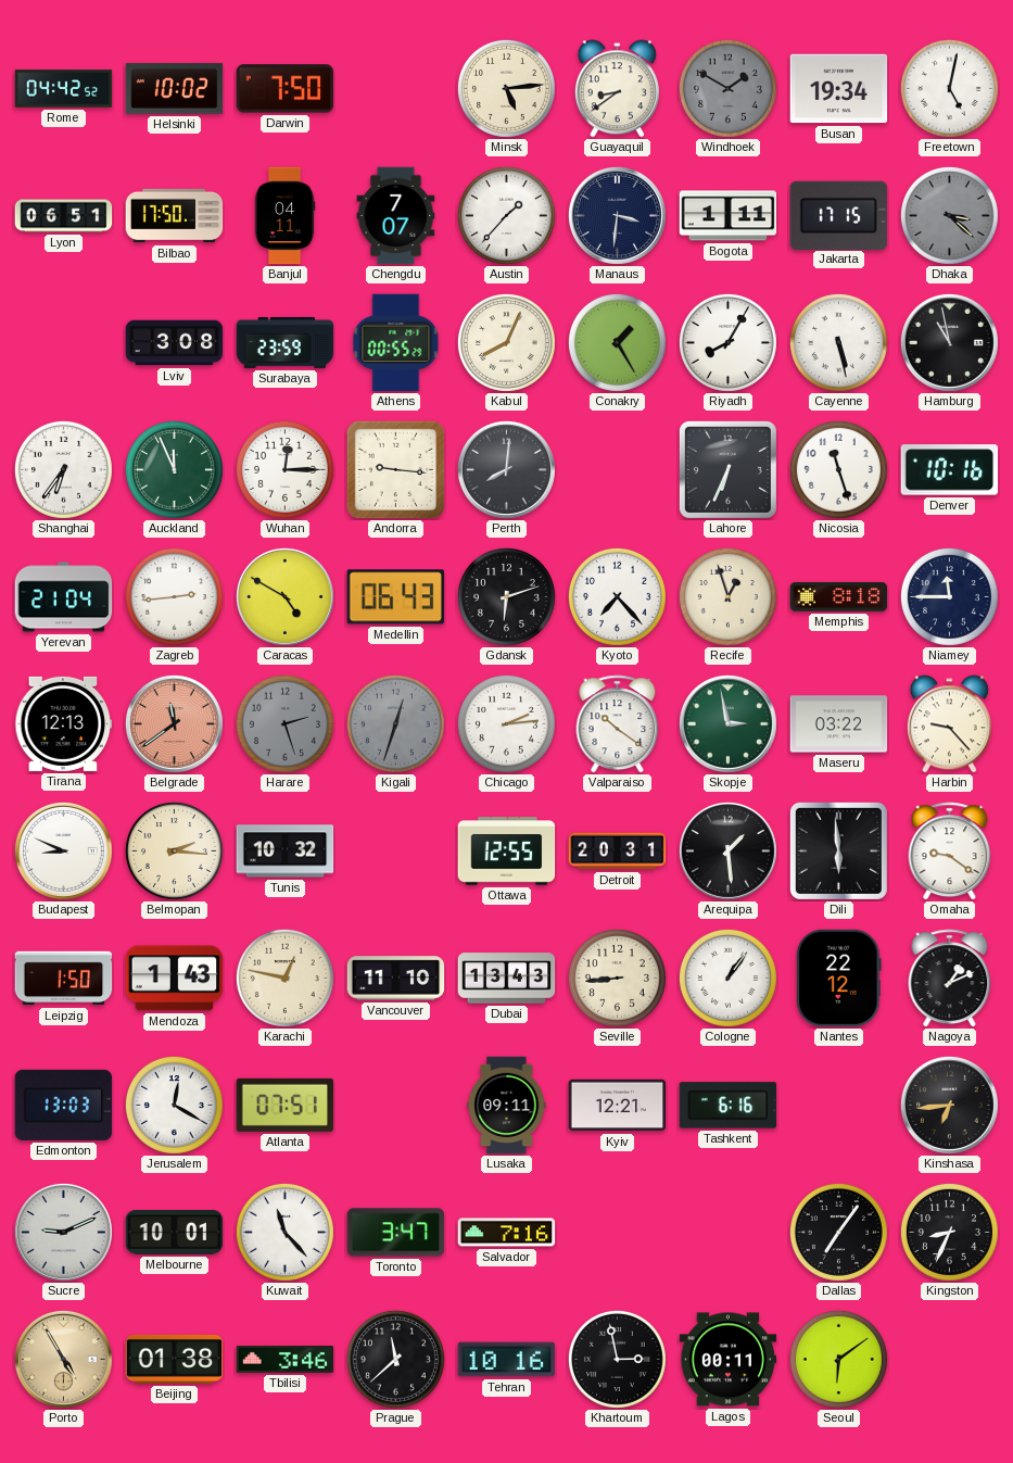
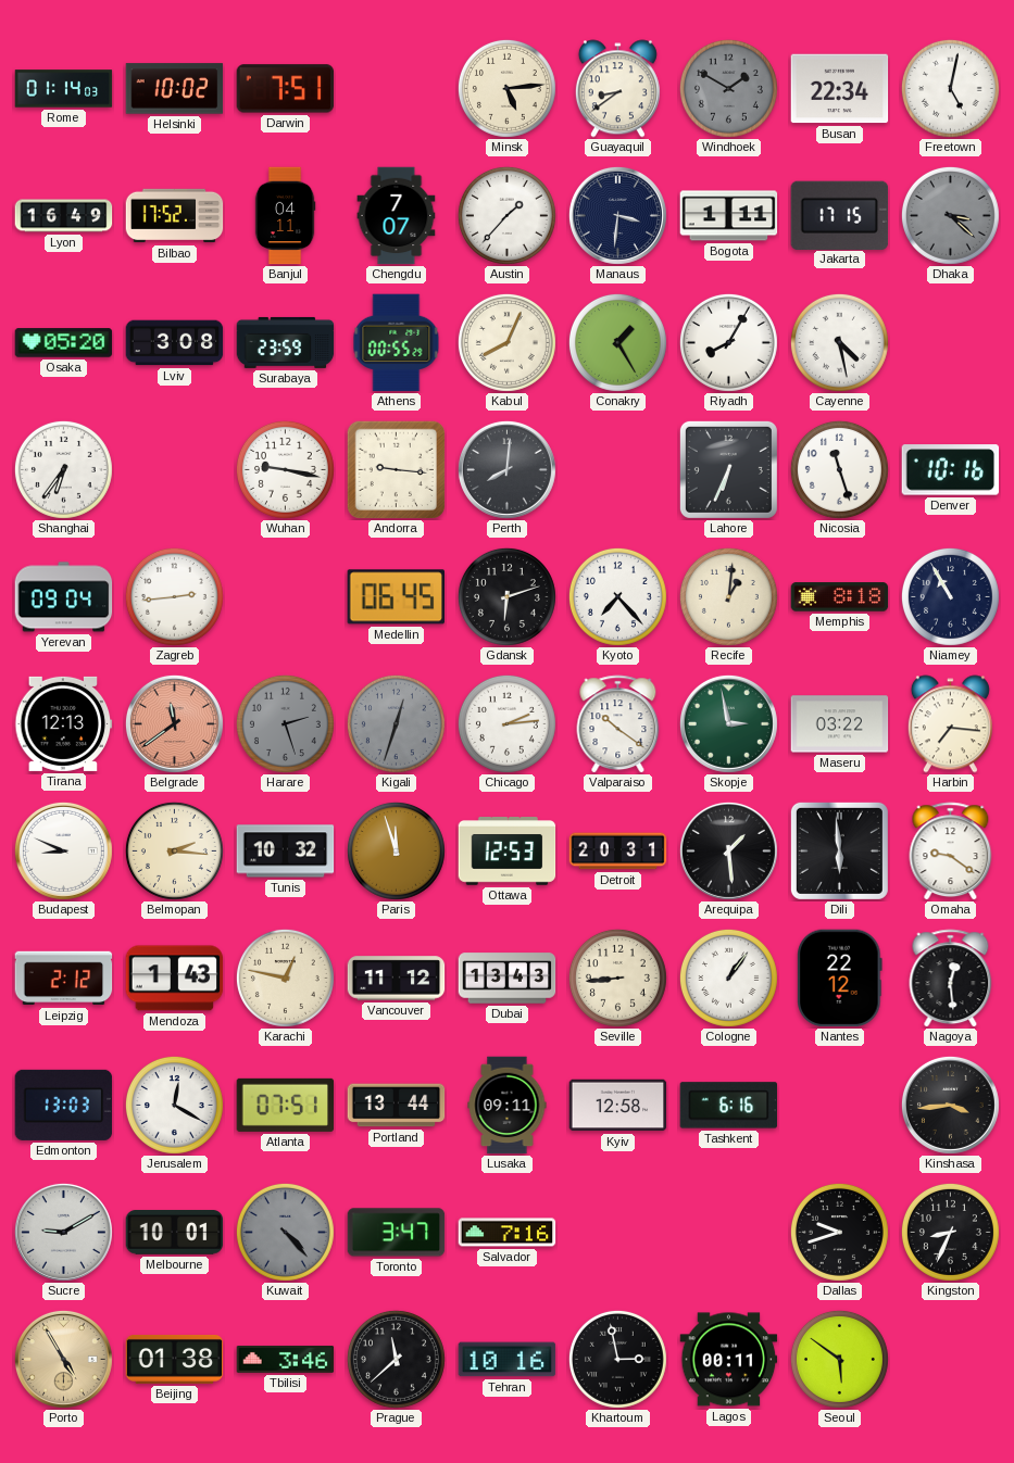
Rome: 04:42 -> 01:14 (64, 89)
Darwin: 7:50 -> 7:51 (286, 89)
Busan: 19:34 -> 22:34 (840, 89)
Lyon: 06:51 -> 16:49 (64, 216)
Bilbao: 17:50 -> 17:52 (175, 216)
Osaka: none -> 05:20 (64, 343)
Cayenne: 5:28 -> 4:28 (839, 342)
Hamburg: 10:58 -> none (949, 342)
Auckland: 11:56 -> none (174, 469)
Wuhan: 12:15 -> 9:17 (285, 469)
Yerevan: 21:04 -> 09:04 (64, 597)
Caracas: 4:50 -> none (284, 596)
Medellin: 06:43 -> 06:45 (396, 597)
Recife: 12:57 -> 1:01 (728, 596)
Niamey: 11:45 -> 10:55 (950, 596)
Harbin: 9:23 -> 7:16 (950, 724)
Paris: none -> 11:57 (396, 850)
Ottawa: 12:55 -> 12:53 (508, 852)
Leipzig: 1:50 -> 2:12 (64, 979)
Vancouver: 11:10 -> 11:12 (397, 979)
Nagoya: 1:11 -> 12:29 (951, 979)
Portland: none -> 13:44 (397, 1106)
Kyiv: 12:21 -> 12:58 (618, 1106)
Kinshasa: 6:44 -> 3:44 (950, 1105)
Sucre: 9:11 -> 9:10 (63, 1232)
Kuwait: 11:23 -> 4:23 (285, 1232)
Kuwait dial: white -> grey (285, 1232)
Dallas: 7:06 -> 9:42 (839, 1232)
Seoul: 6:09 -> 5:51 (839, 1359)
